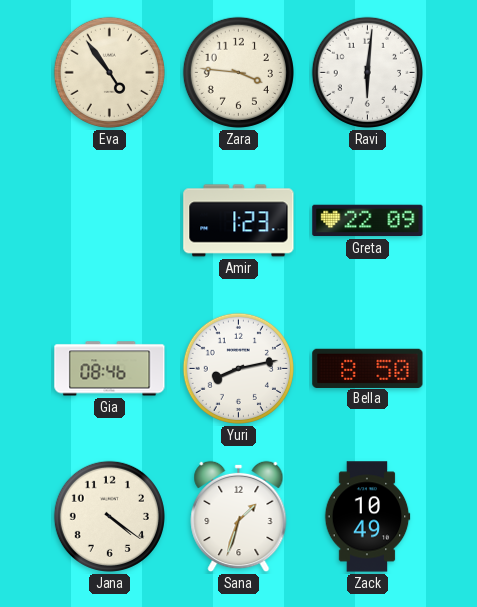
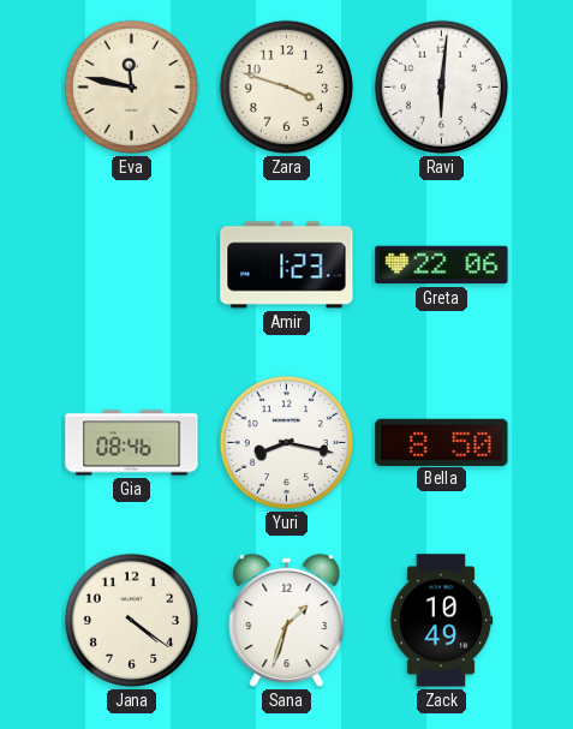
Eva: 4:54 -> 11:47 (131, 86)
Zara: 3:46 -> 3:48 (286, 86)
Greta: 22:09 -> 22:06 (442, 265)
Yuri: 8:13 -> 8:17 (286, 442)
